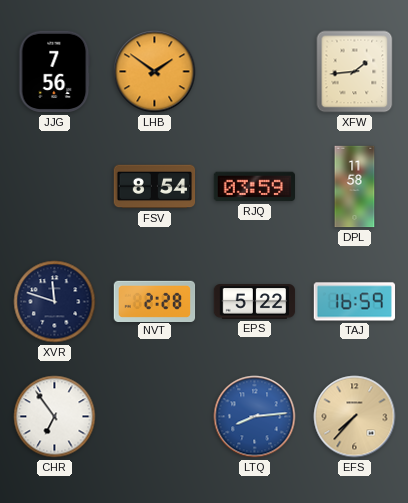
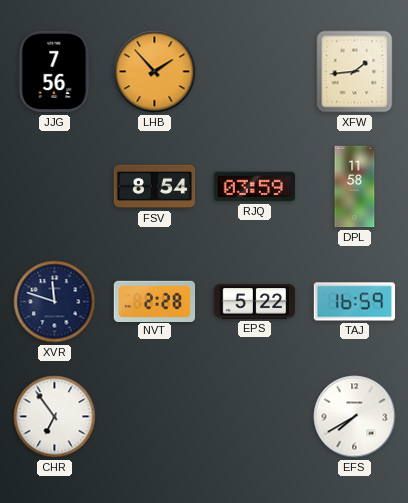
LHB: 1:51 -> 1:53 (155, 72)
LTQ: 8:14 -> none (255, 417)
EFS: 7:37 -> 7:40 (355, 417)
EFS dial: champagne -> white (355, 417)
